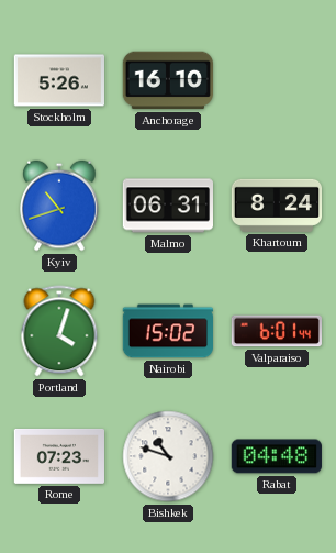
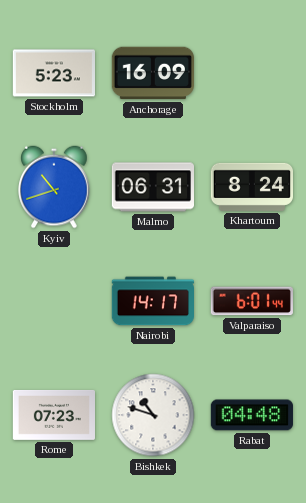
Stockholm: 5:26 -> 5:23 (53, 73)
Anchorage: 16:10 -> 16:09 (152, 73)
Portland: 4:03 -> none (59, 331)
Nairobi: 15:02 -> 14:17 (152, 301)
